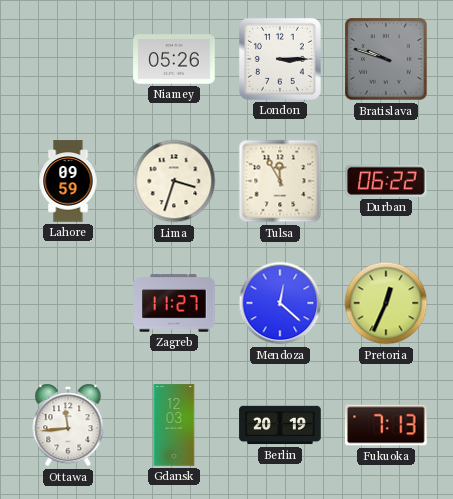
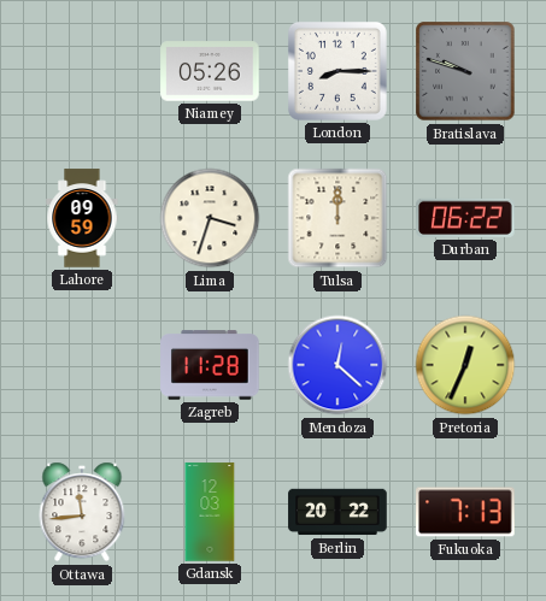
London: 3:15 -> 8:15 (337, 71)
Tulsa: 11:55 -> 12:00 (337, 218)
Zagreb: 11:27 -> 11:28 (210, 365)
Berlin: 20:19 -> 20:22 (337, 512)
